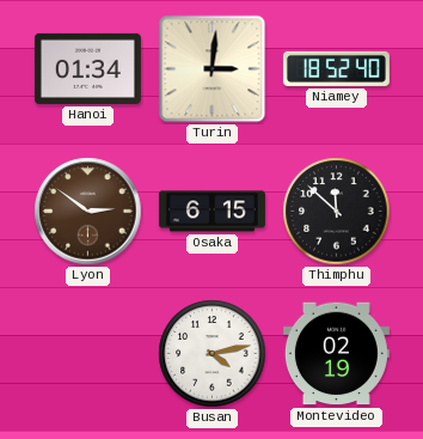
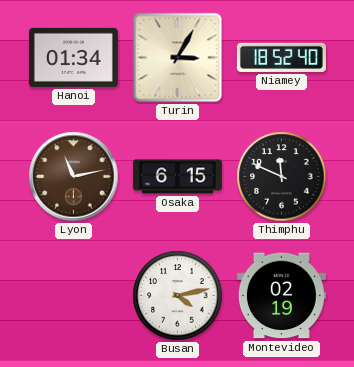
Turin: 3:01 -> 3:05 (178, 58)
Lyon: 2:51 -> 11:13 (74, 177)
Thimphu: 11:52 -> 11:49 (282, 177)
